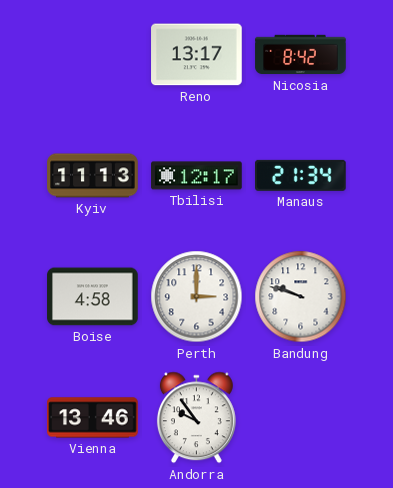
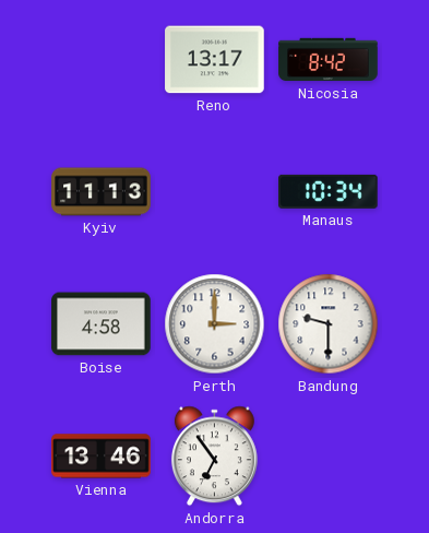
Tbilisi: 12:17 -> none (197, 176)
Manaus: 21:34 -> 10:34 (329, 191)
Bandung: 9:48 -> 9:30 (329, 324)
Andorra: 9:54 -> 6:54 (214, 457)
